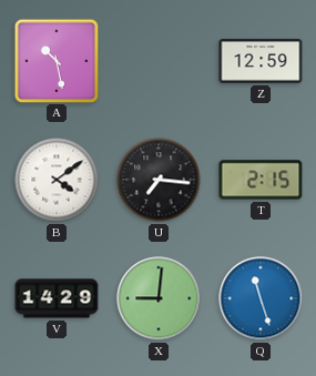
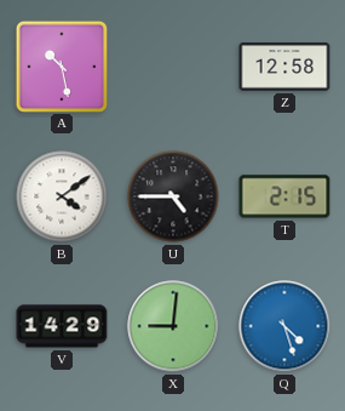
Z: 12:59 -> 12:58 (284, 67)
U: 7:16 -> 4:45 (173, 196)
Q: 11:27 -> 4:27 (284, 326)
